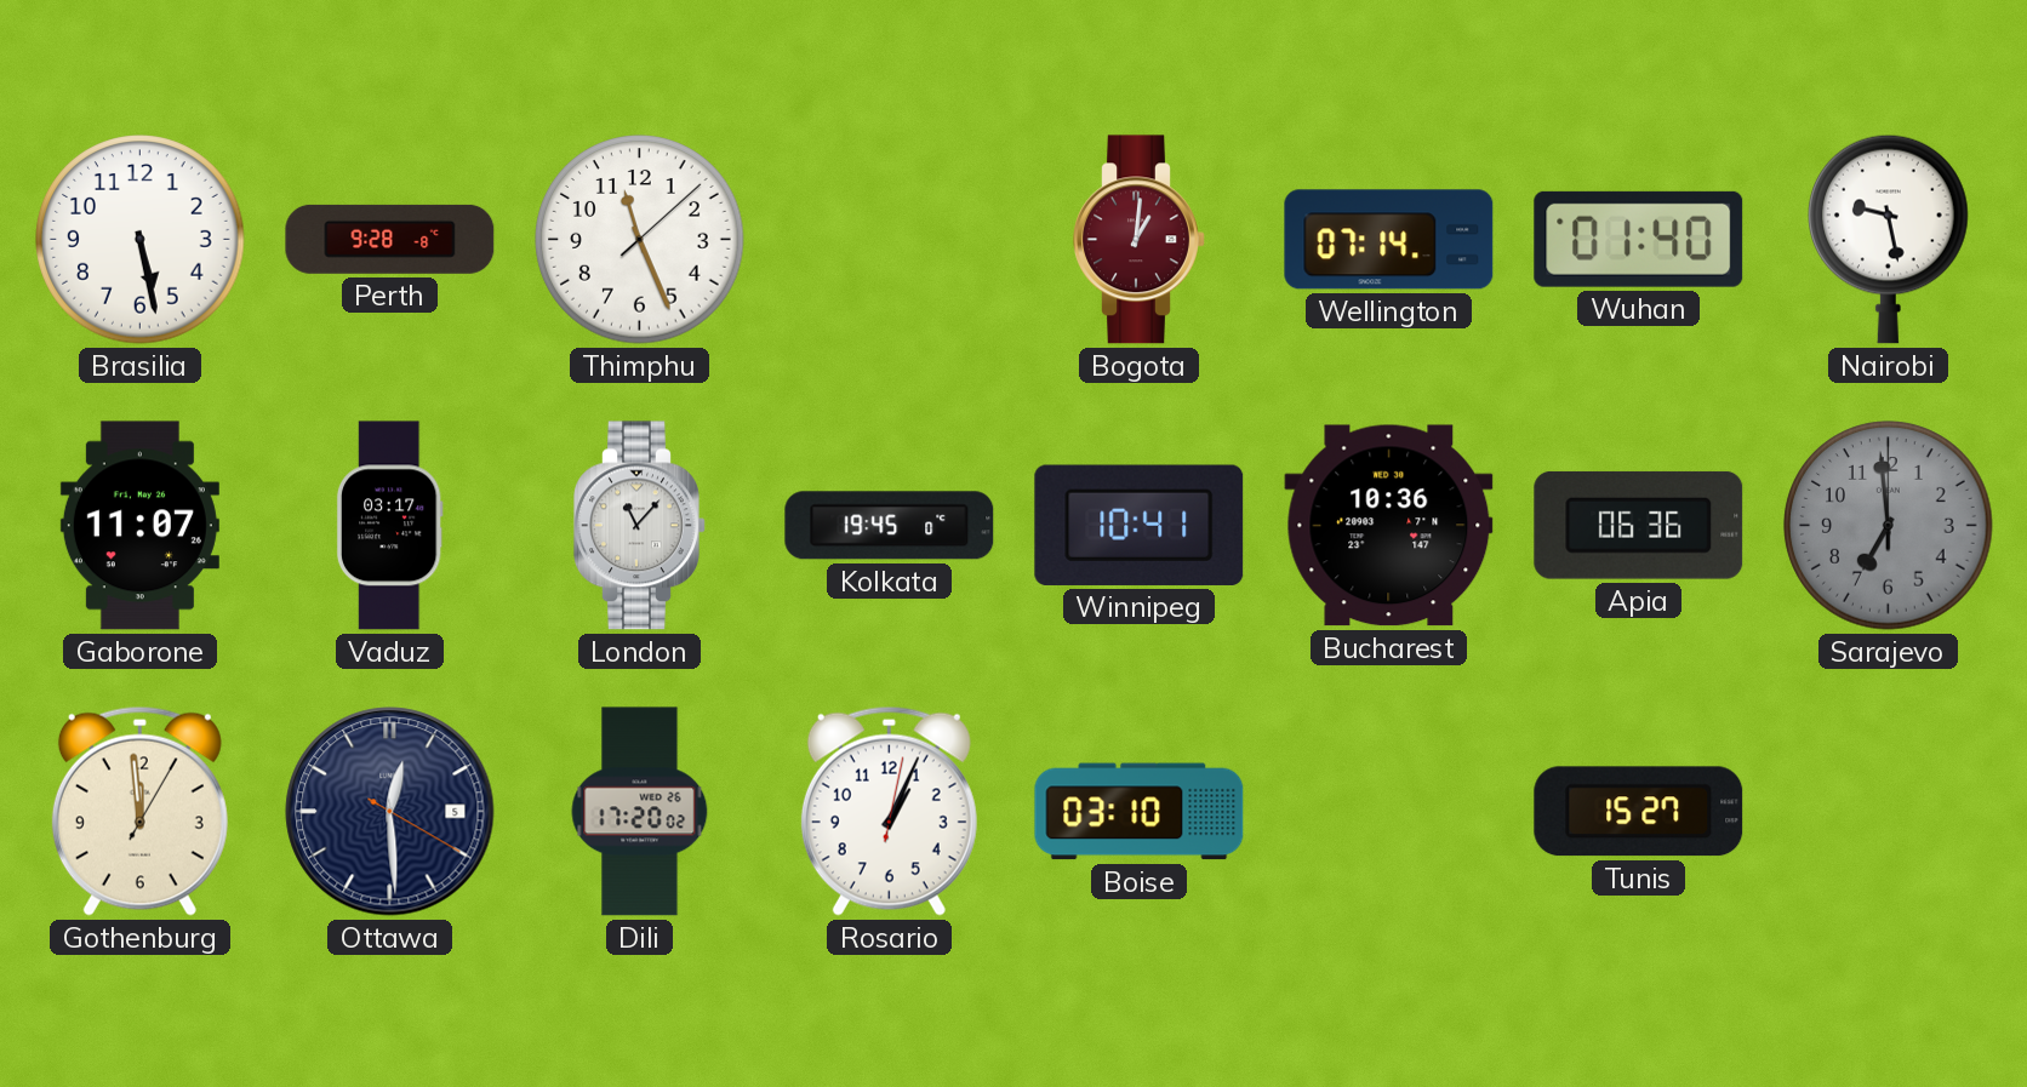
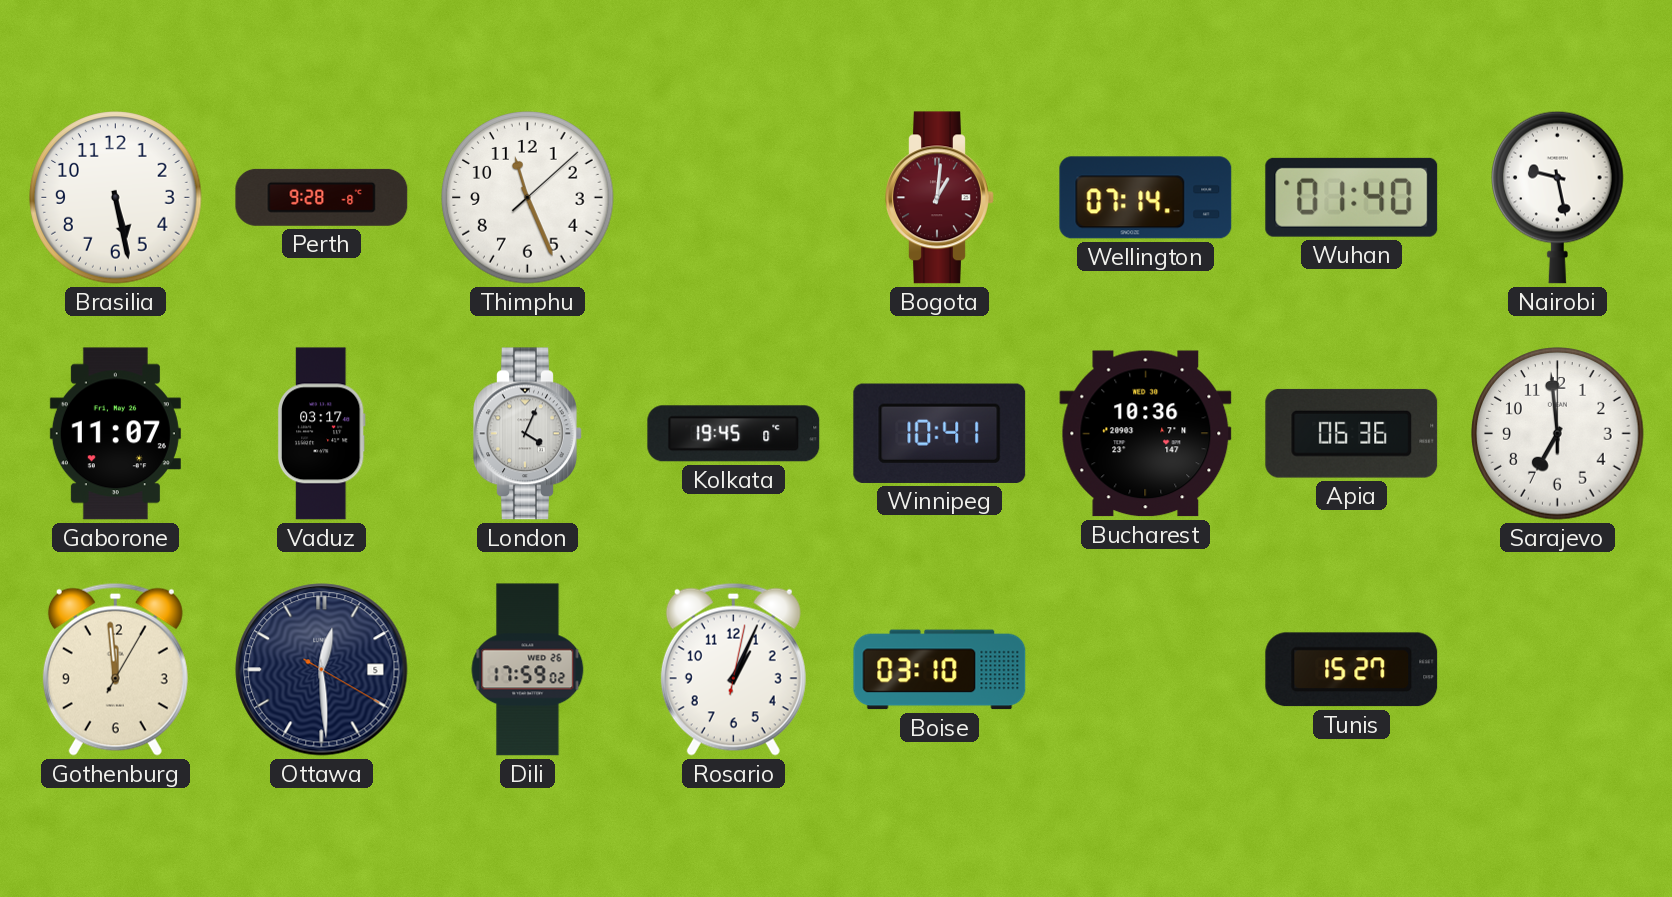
London: 11:07 -> 4:04 (528, 434)
Sarajevo dial: grey -> white (1558, 434)
Dili: 17:20 -> 17:59 (528, 670)
